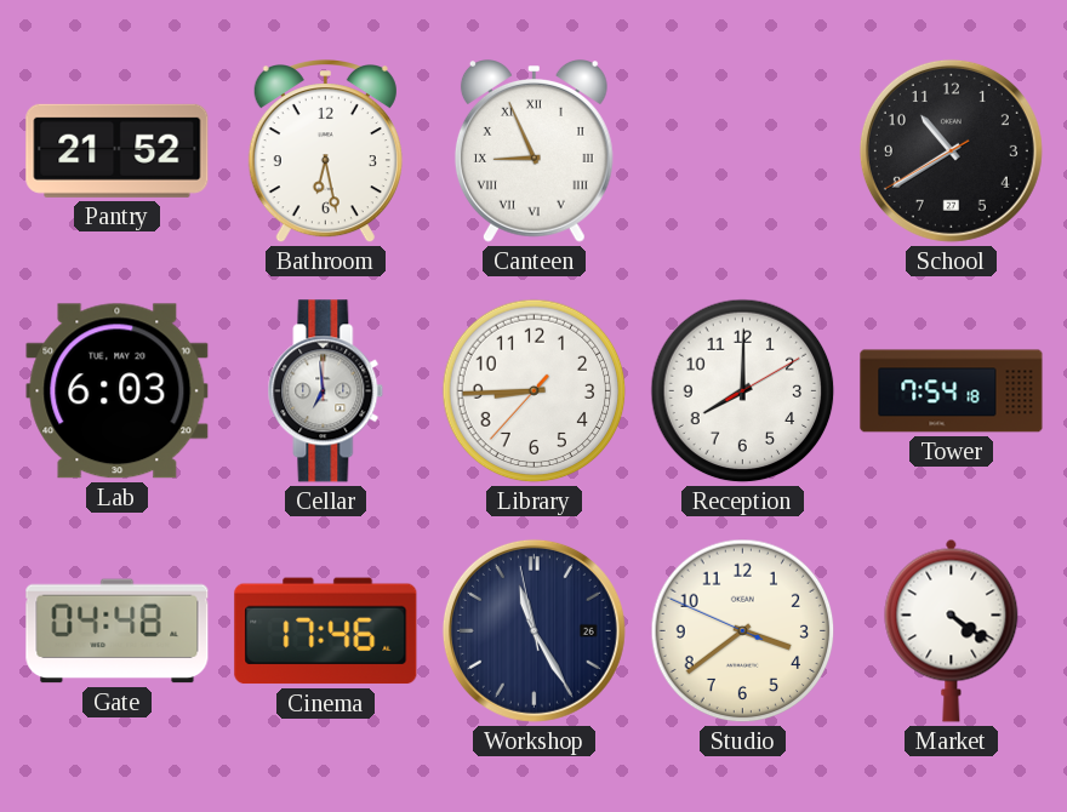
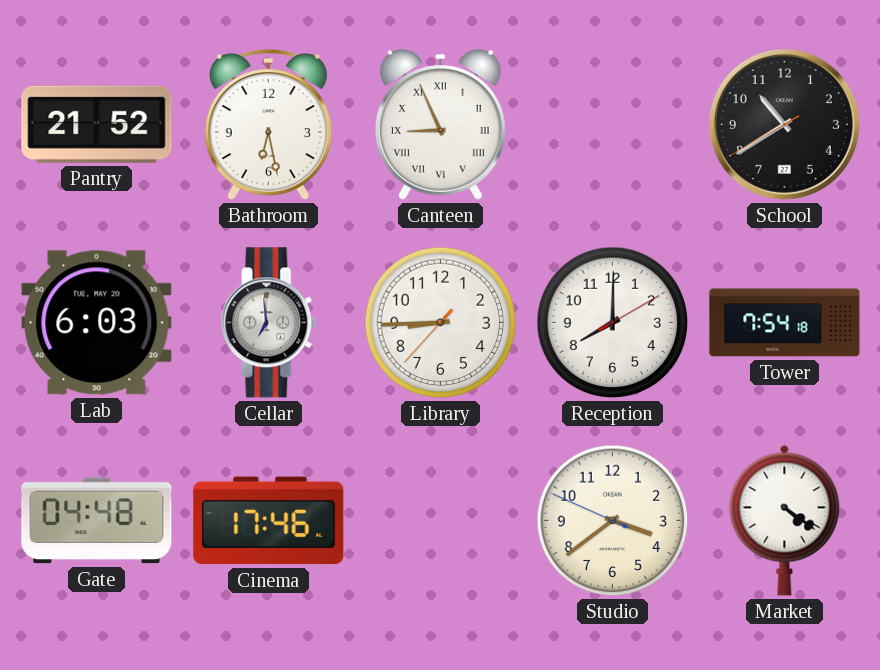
Workshop: 11:24 -> none (533, 630)
